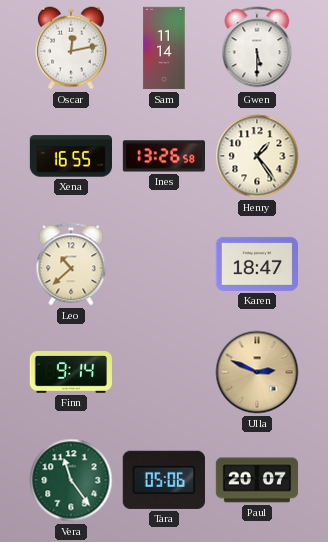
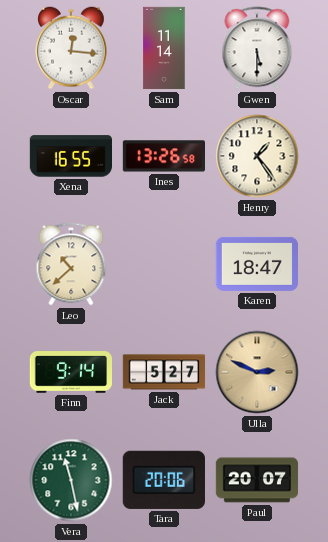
Oscar: 12:13 -> 12:16 (71, 48)
Jack: none -> 5:27 (164, 372)
Vera: 11:24 -> 11:28 (71, 480)
Tara: 05:06 -> 20:06 (164, 480)
